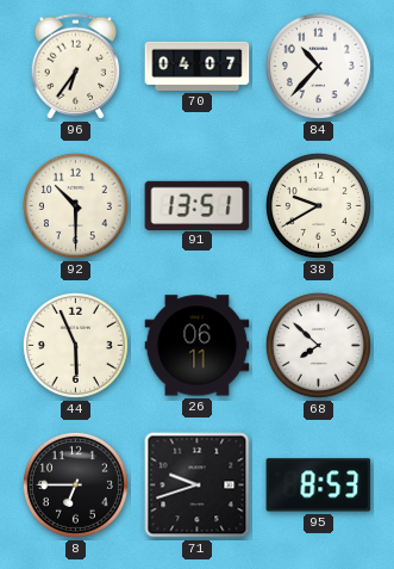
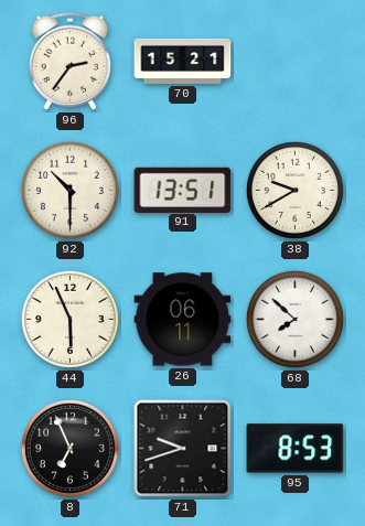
96: 6:36 -> 2:36 (71, 62)
70: 04:07 -> 15:21 (183, 61)
84: 10:37 -> none (318, 66)
8: 6:45 -> 6:56 (69, 448)
